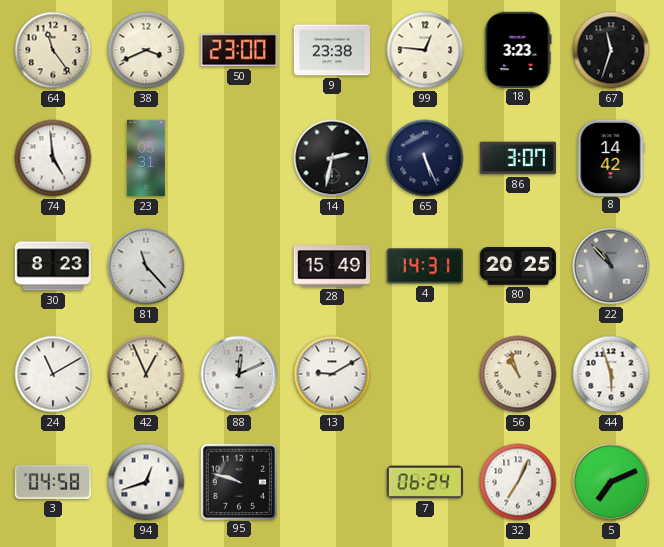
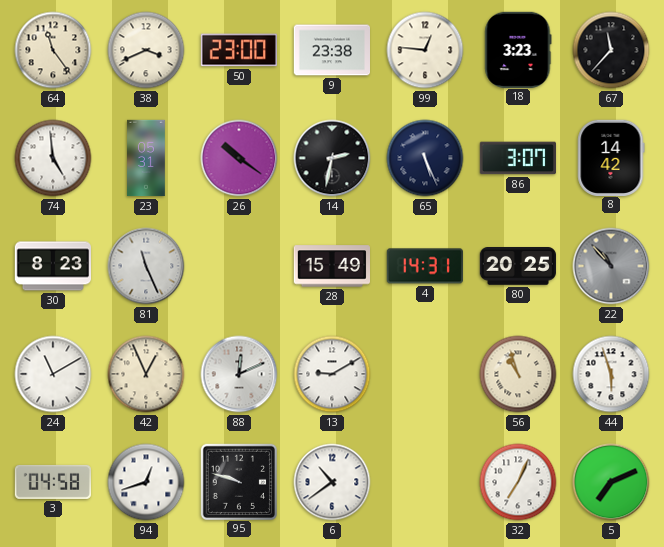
67: 11:33 -> 11:37 (611, 50)
26: none -> 10:21 (239, 158)
81: 11:23 -> 11:26 (146, 266)
6: none -> 10:39 (332, 482)
7: 06:24 -> none (424, 482)
